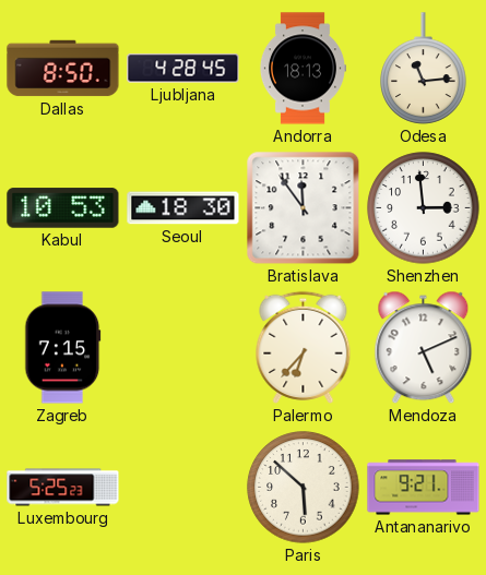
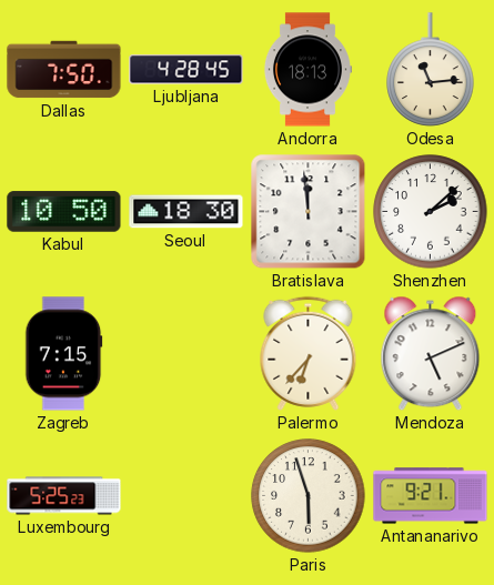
Dallas: 8:50 -> 7:50 (64, 70)
Kabul: 10:53 -> 10:50 (64, 212)
Bratislava: 11:54 -> 11:59 (309, 212)
Shenzhen: 2:59 -> 2:08 (431, 212)
Paris: 5:52 -> 5:57 (309, 496)
